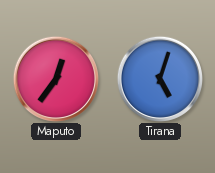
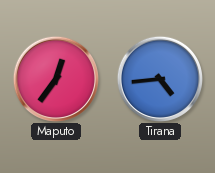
Tirana: 5:03 -> 4:44 (159, 78)
